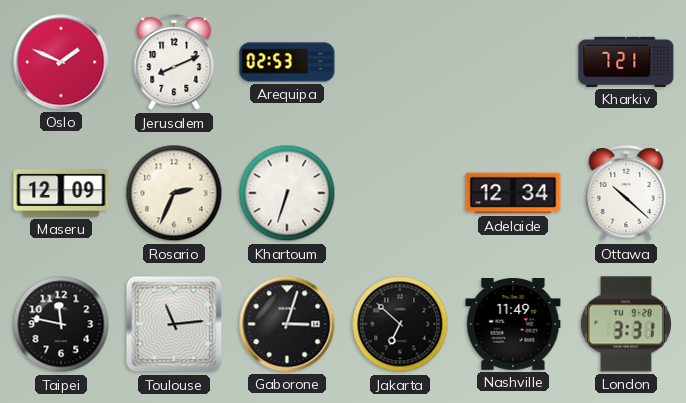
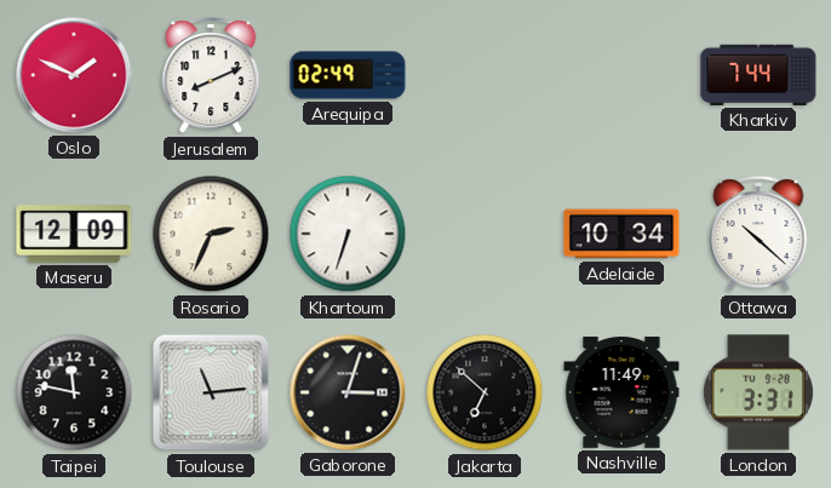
Arequipa: 02:53 -> 02:49 (348, 75)
Kharkiv: 7:21 -> 7:44 (758, 75)
Adelaide: 12:34 -> 10:34 (621, 234)
